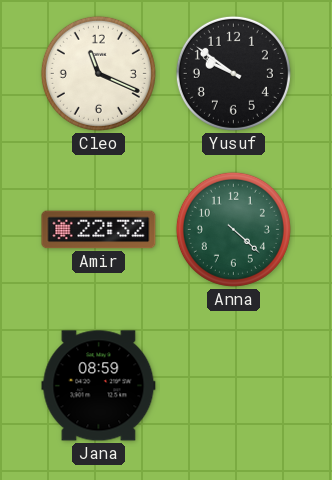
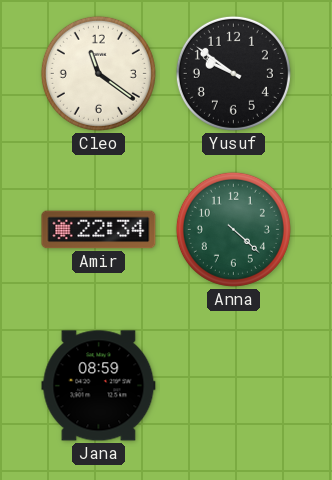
Cleo: 11:19 -> 11:21 (98, 73)
Amir: 22:32 -> 22:34 (99, 230)
